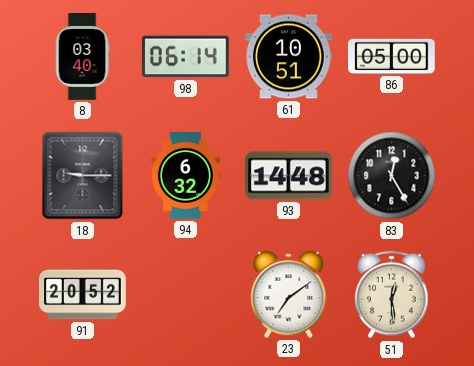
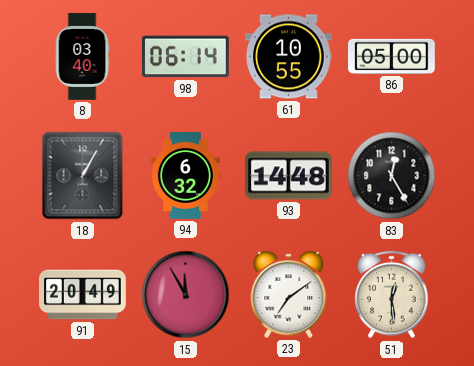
61: 10:51 -> 10:55 (289, 57)
18: 9:15 -> 1:05 (83, 176)
91: 20:52 -> 20:49 (83, 295)
15: none -> 11:55 (186, 295)
